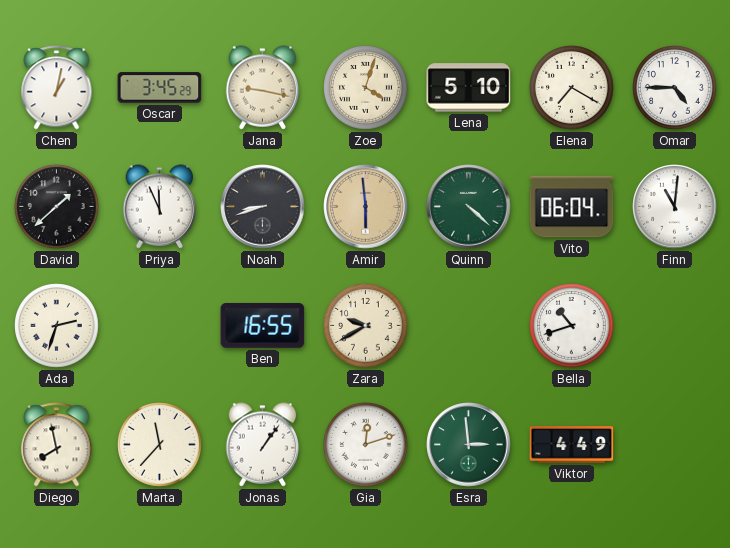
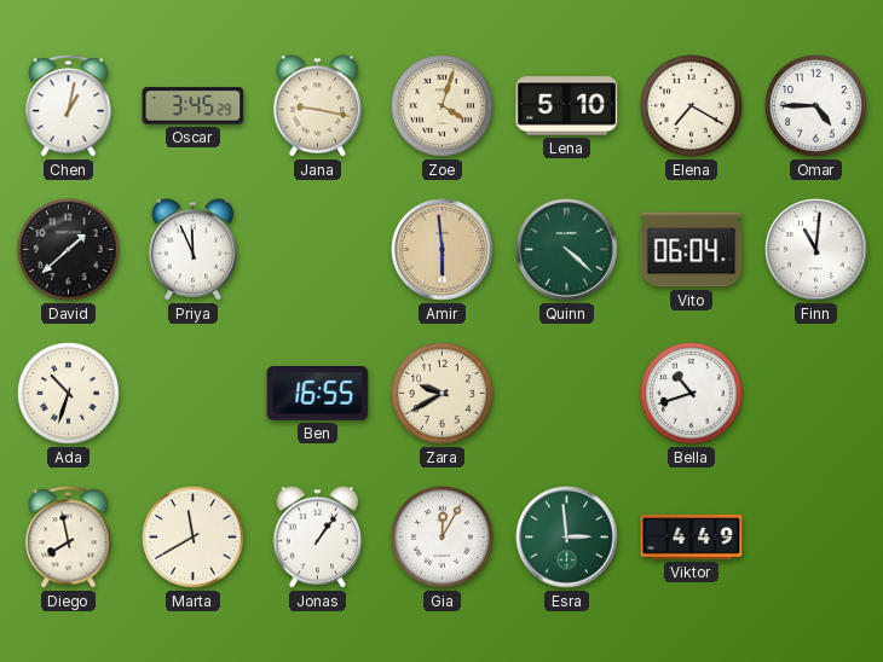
Noah: 8:42 -> none (263, 207)
Ada: 2:33 -> 10:33 (69, 394)
Marta: 11:37 -> 11:40 (194, 538)
Gia: 12:12 -> 12:05 (443, 538)
